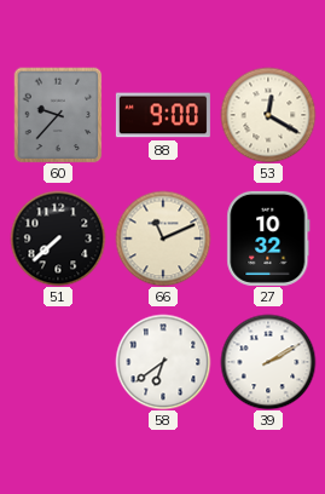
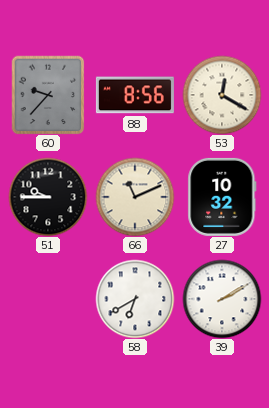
88: 9:00 -> 8:56 (135, 95)
51: 7:38 -> 9:45 (48, 197)
58: 6:39 -> 6:40 (135, 299)
